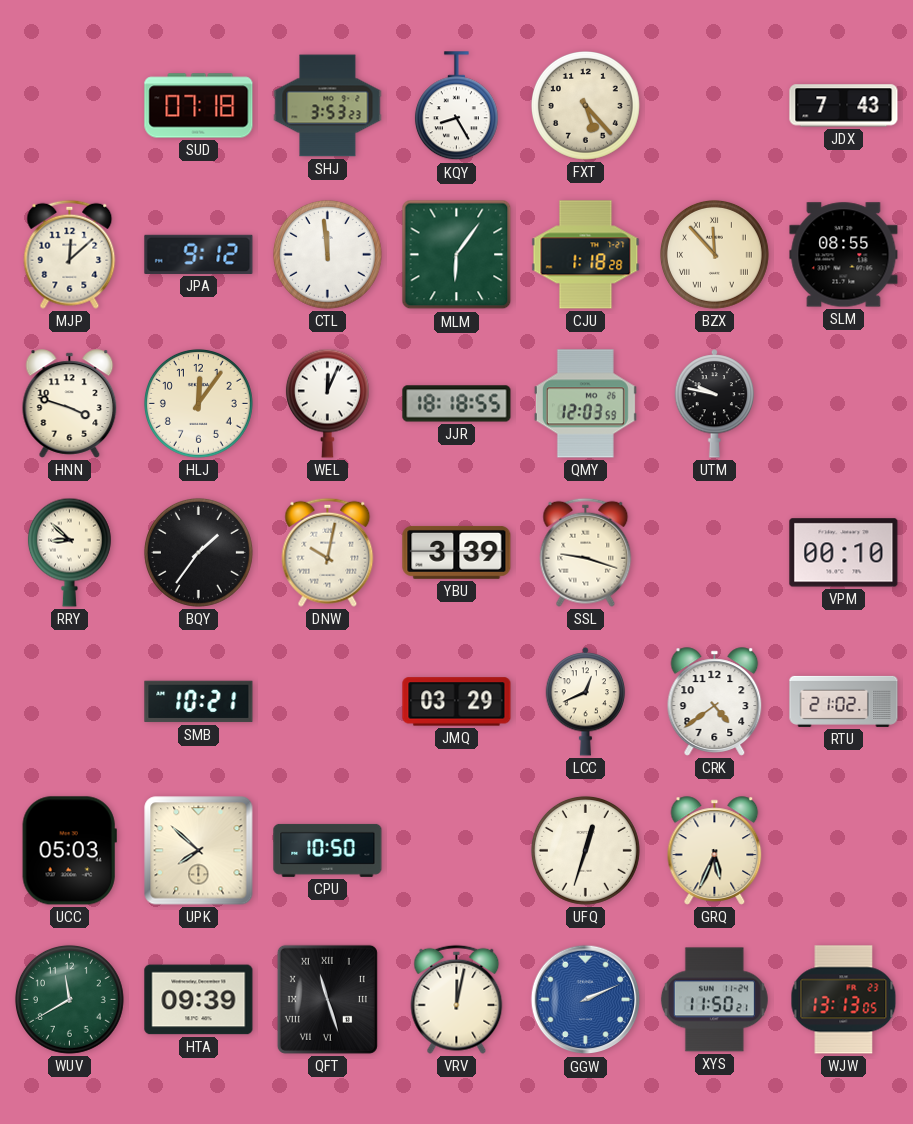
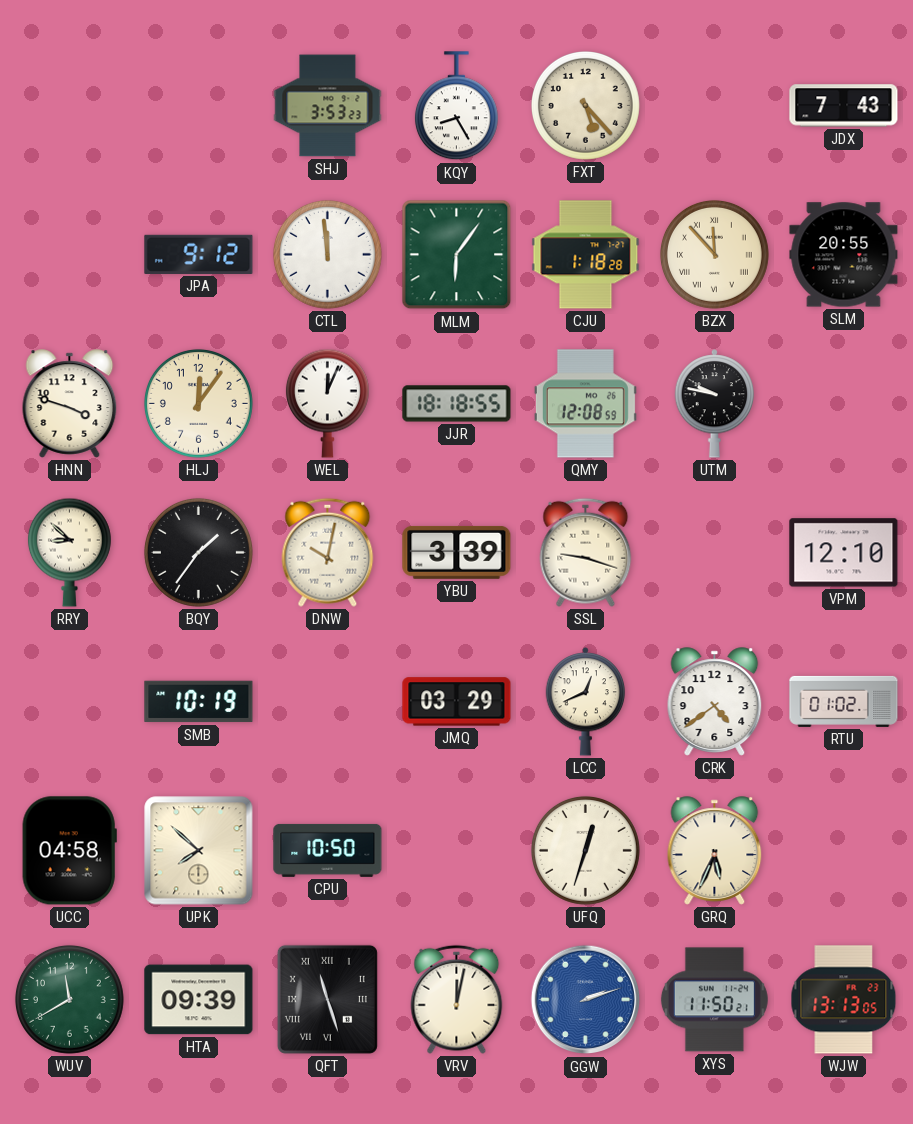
SUD: 07:18 -> none (199, 106)
MJP: 12:08 -> none (70, 254)
SLM: 08:55 -> 20:55 (844, 255)
QMY: 12:03 -> 12:08 (585, 404)
VPM: 00:10 -> 12:10 (844, 553)
SMB: 10:21 -> 10:19 (199, 702)
RTU: 21:02 -> 01:02 (844, 701)
UCC: 05:03 -> 04:58 (69, 851)
GGW: 2:11 -> 2:12 (586, 1000)
